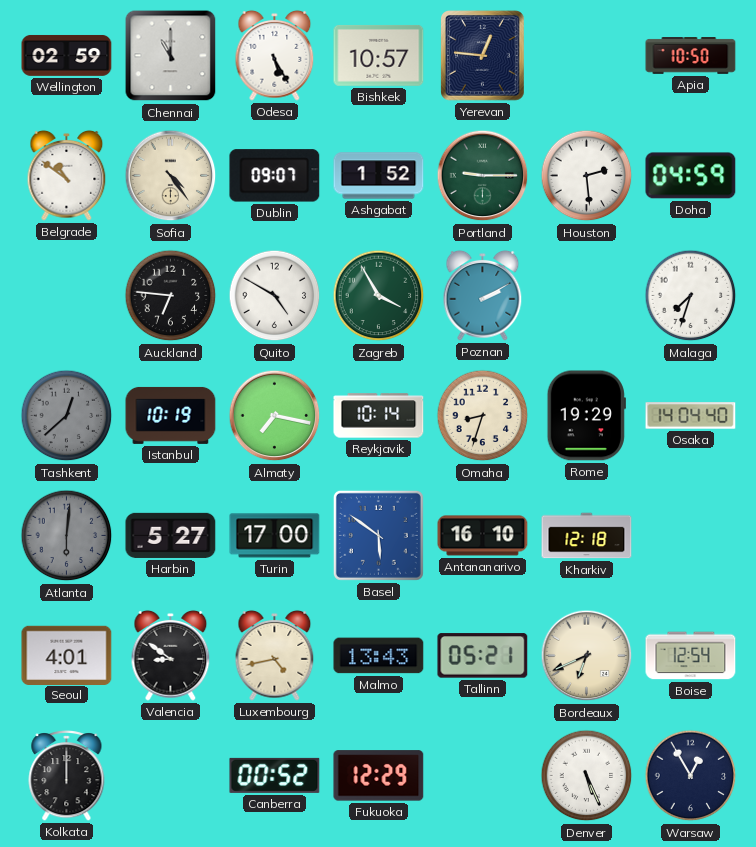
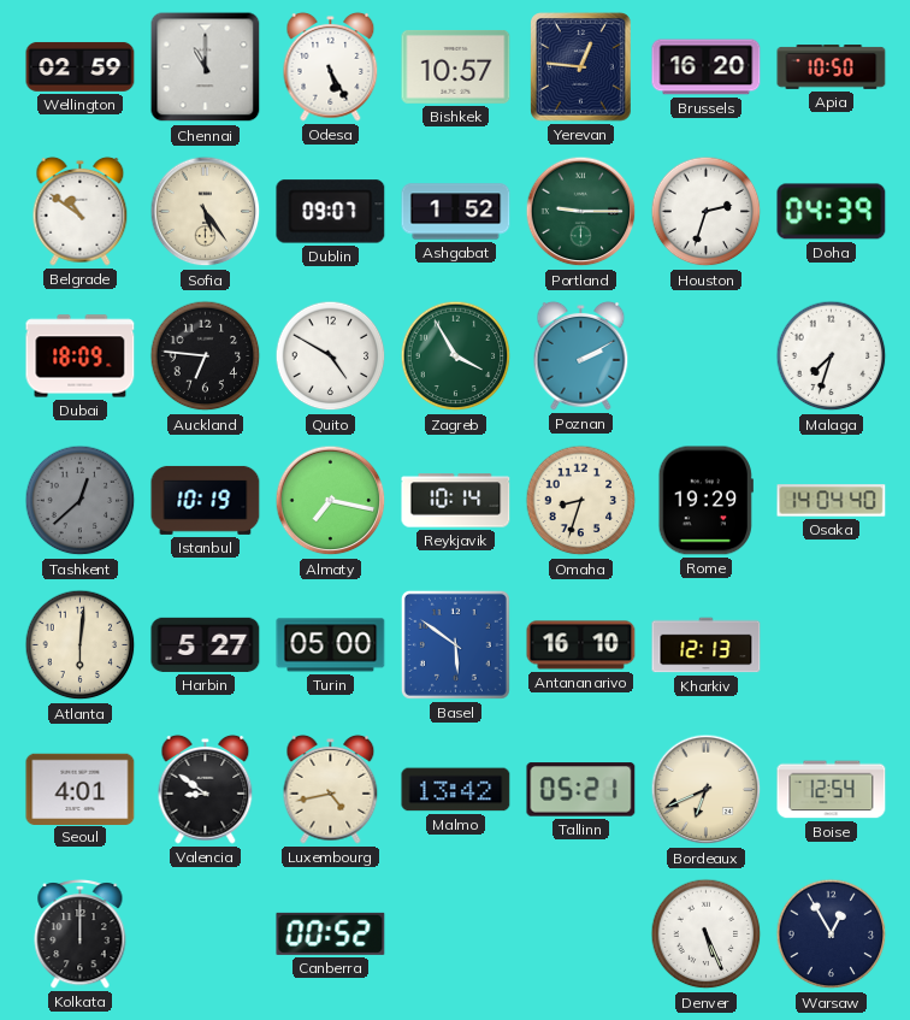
Brussels: none -> 16:20 (707, 67)
Sofia: 4:24 -> 5:24 (206, 212)
Houston: 2:29 -> 2:33 (707, 212)
Doha: 04:59 -> 04:39 (832, 212)
Dubai: none -> 18:09 (81, 356)
Atlanta dial: grey -> cream (81, 645)
Turin: 17:00 -> 05:00 (331, 645)
Kharkiv: 12:18 -> 12:13 (707, 645)
Malmo: 13:43 -> 13:42 (456, 790)
Fukuoka: 12:29 -> none (379, 776)
